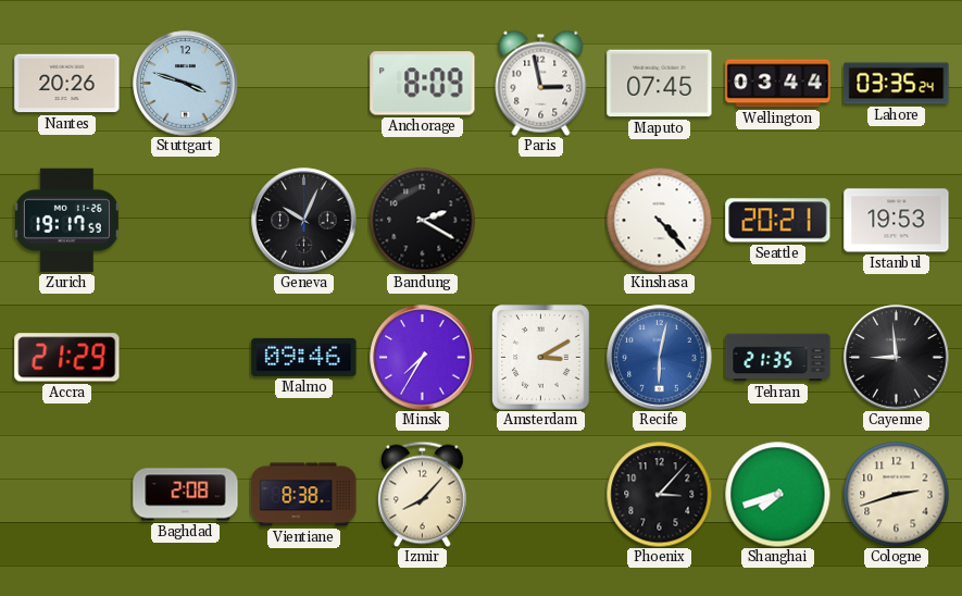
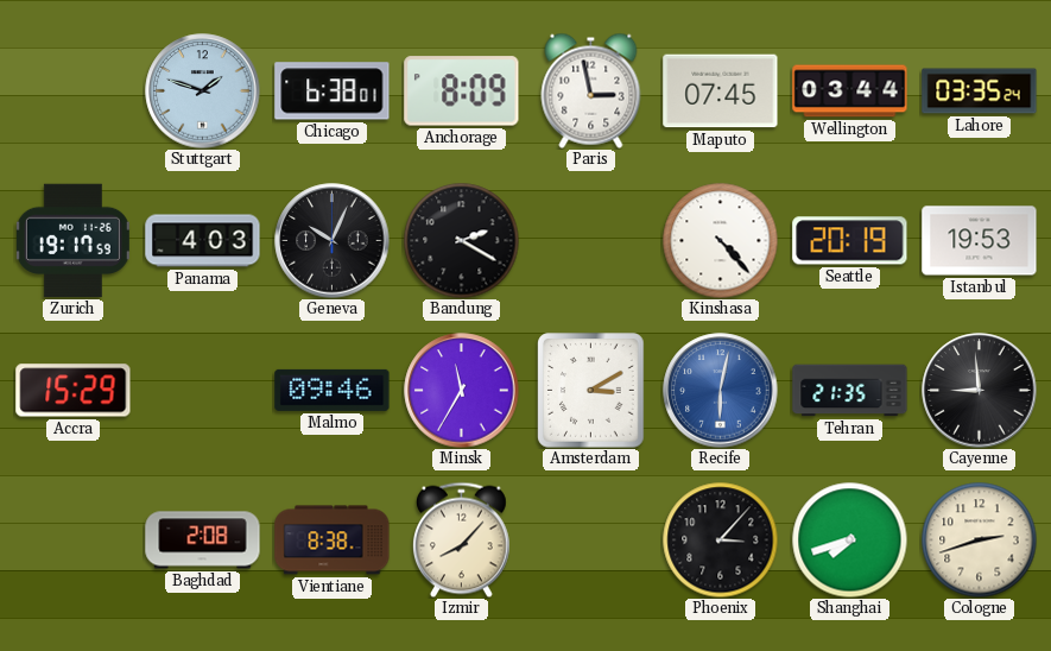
Nantes: 20:26 -> none (67, 84)
Stuttgart: 3:48 -> 1:48 (203, 91)
Chicago: none -> 6:38 (333, 91)
Panama: none -> 4:03 (203, 241)
Seattle: 20:21 -> 20:19 (850, 241)
Accra: 21:29 -> 15:29 (74, 391)
Minsk: 7:35 -> 11:35 (462, 391)
